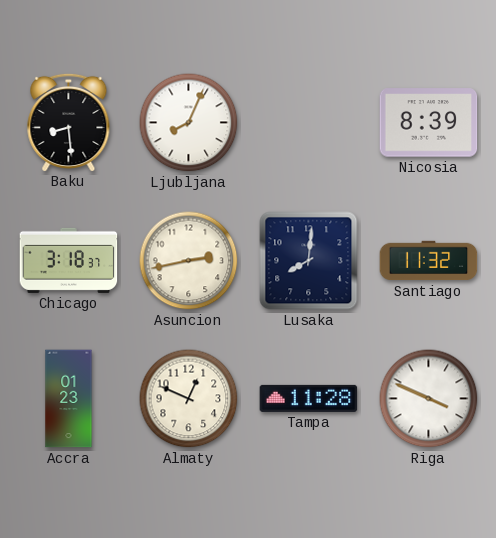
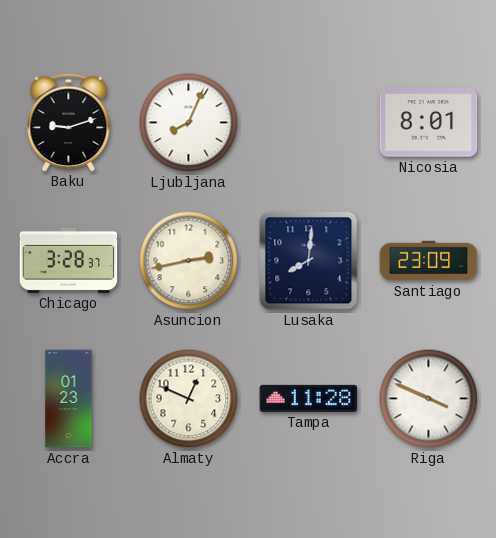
Baku: 8:29 -> 9:12 (69, 122)
Nicosia: 8:39 -> 8:01 (429, 123)
Chicago: 3:18 -> 3:28 (69, 260)
Santiago: 11:32 -> 23:09 (429, 261)
